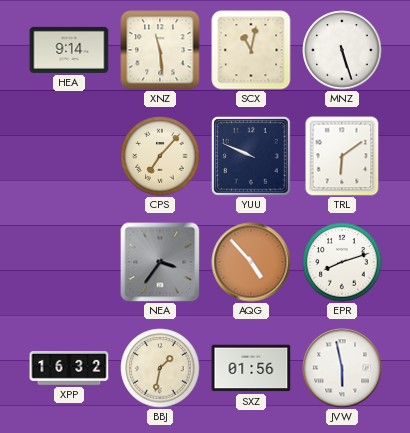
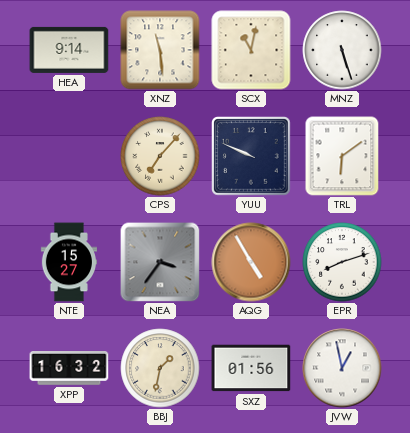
NTE: none -> 15:27 (68, 262)
AQG: 4:53 -> 4:55 (251, 262)
JVW: 5:58 -> 12:58 (342, 368)
